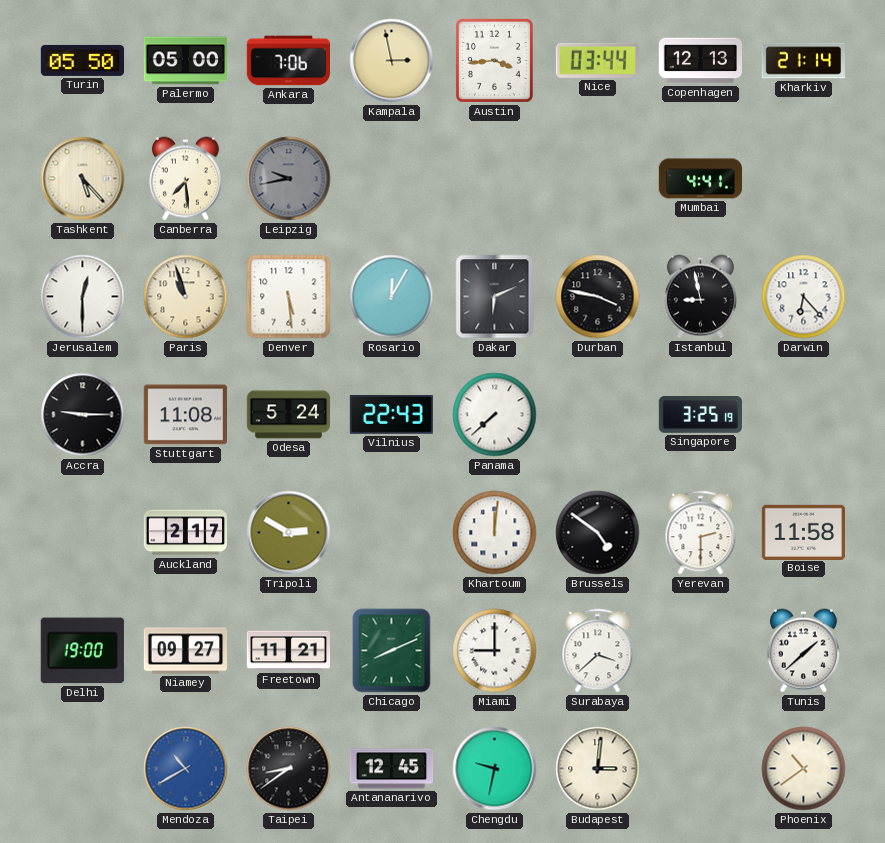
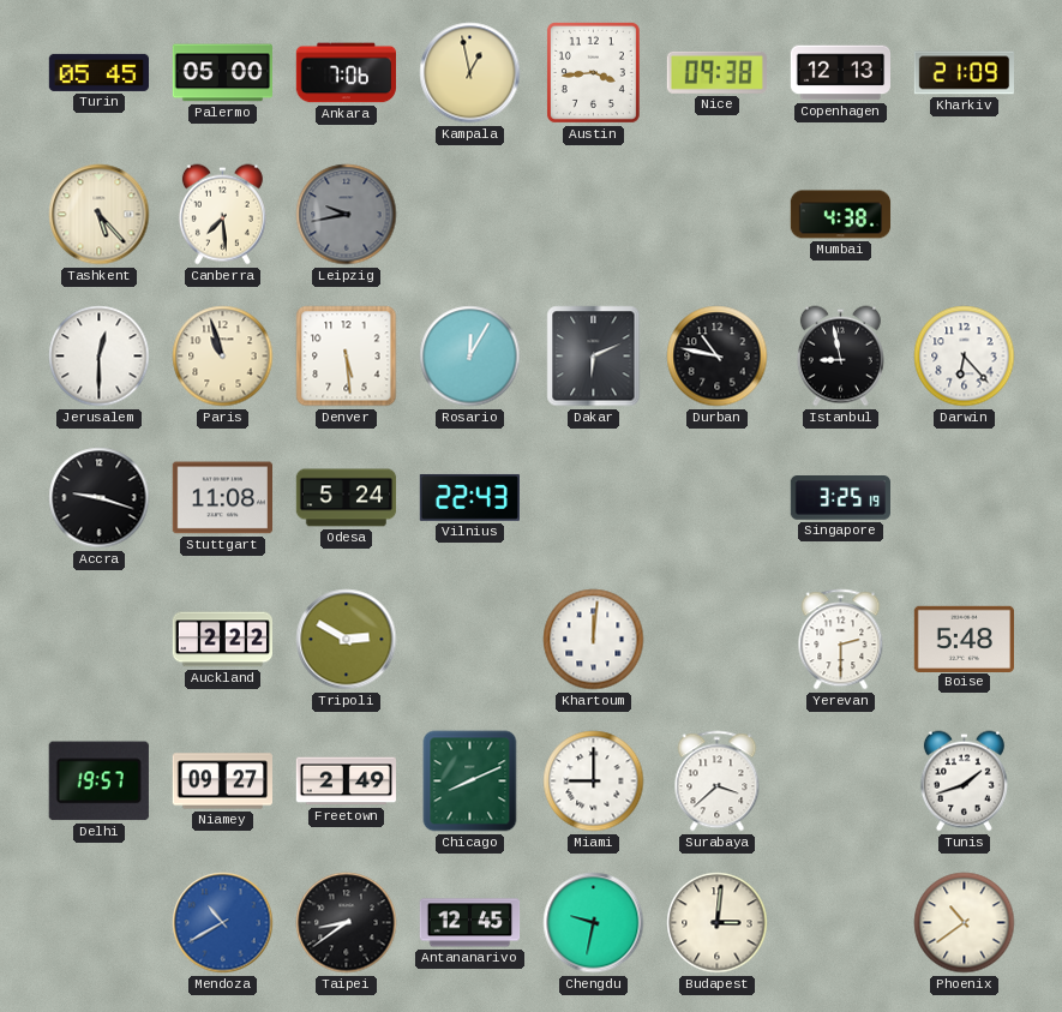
Turin: 05:50 -> 05:45 (98, 72)
Kampala: 2:58 -> 12:58 (470, 73)
Nice: 03:44 -> 09:38 (716, 72)
Kharkiv: 21:14 -> 21:09 (964, 73)
Mumbai: 4:41 -> 4:38 (841, 215)
Durban: 3:47 -> 10:47 (718, 357)
Accra: 9:15 -> 9:18 (100, 498)
Panama: 7:38 -> none (495, 415)
Auckland: 2:17 -> 2:22 (223, 640)
Brussels: 4:51 -> none (598, 533)
Boise: 11:58 -> 5:48 (964, 639)
Delhi: 19:00 -> 19:57 (98, 782)
Freetown: 11:21 -> 2:49 (346, 782)
Tunis: 1:38 -> 1:42 (964, 782)
